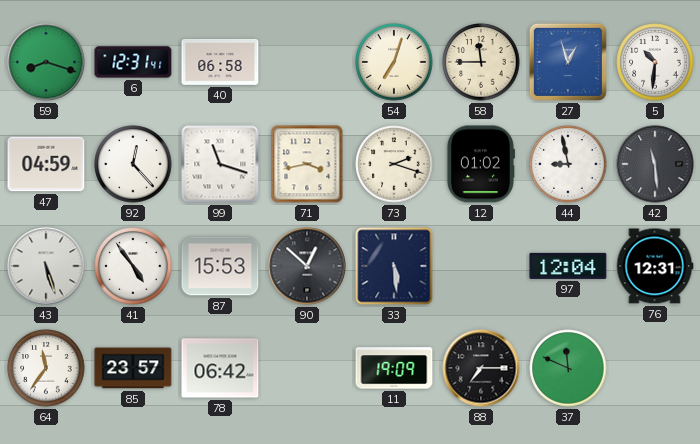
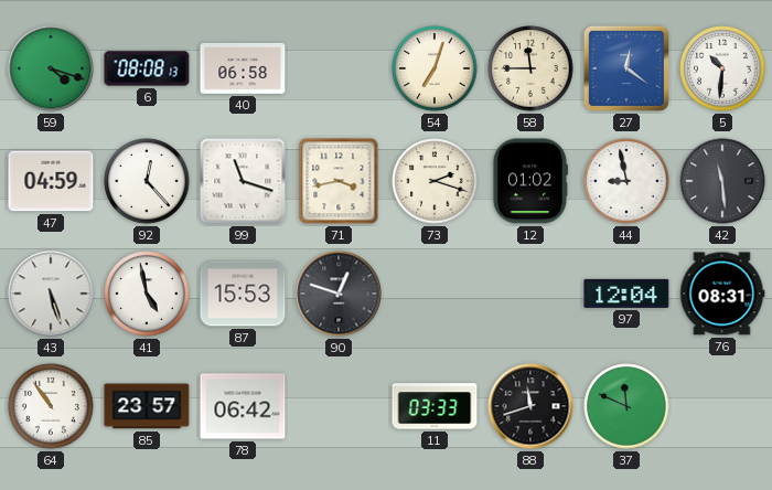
59: 8:18 -> 4:18 (51, 68)
6: 12:31 -> 08:08 (147, 68)
27: 12:57 -> 12:21 (626, 68)
41: 4:54 -> 4:58 (147, 294)
90: 12:52 -> 12:48 (339, 294)
33: 5:29 -> none (394, 266)
76: 12:31 -> 08:31 (722, 294)
64: 11:36 -> 10:54 (51, 406)
11: 19:09 -> 03:33 (435, 406)
88: 7:15 -> 11:42 (530, 406)
